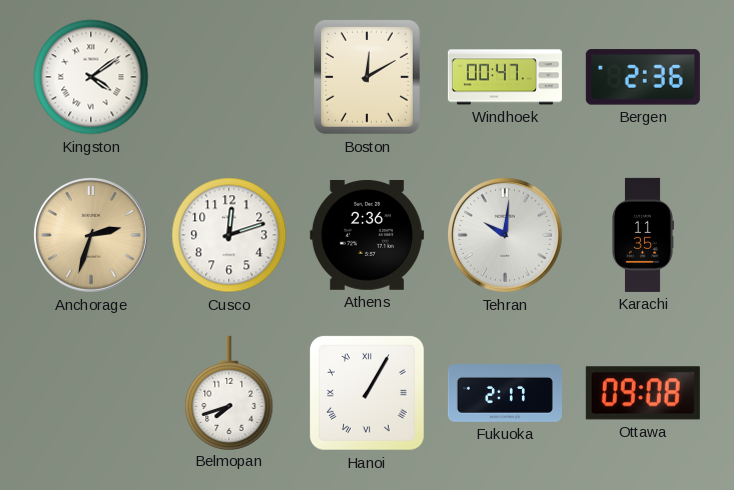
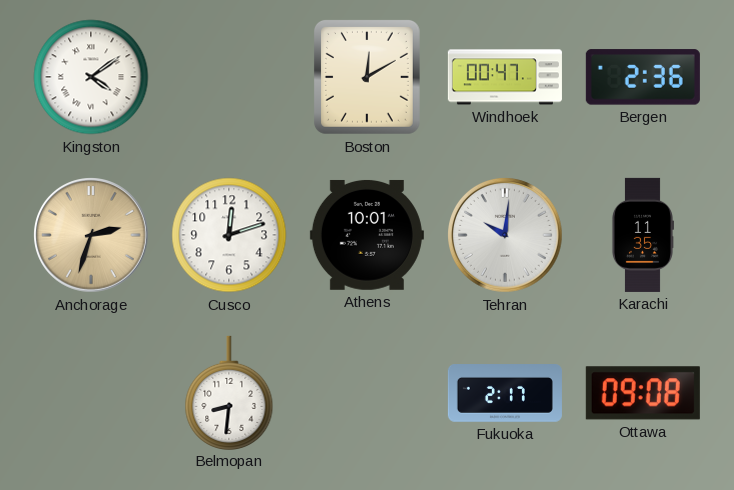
Athens: 2:36 -> 10:01 (367, 235)
Belmopan: 7:42 -> 8:31 (229, 392)
Hanoi: 1:05 -> none (367, 393)
